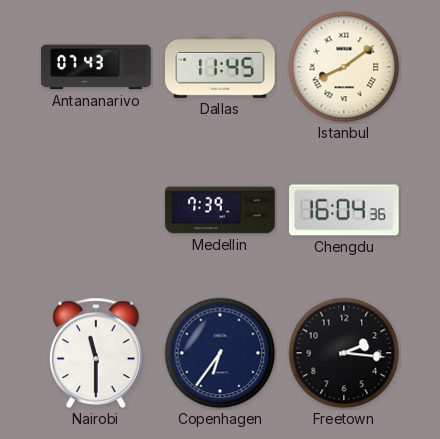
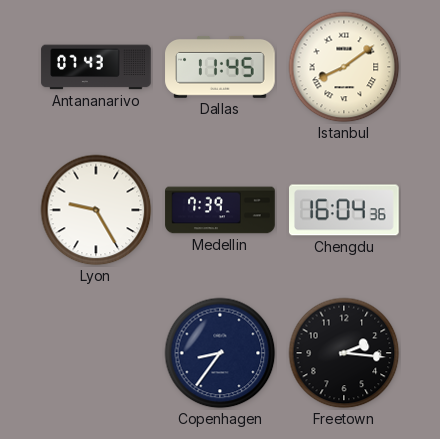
Lyon: none -> 9:25 (96, 210)
Nairobi: 11:30 -> none (96, 353)
Copenhagen: 6:36 -> 8:36 (220, 353)
